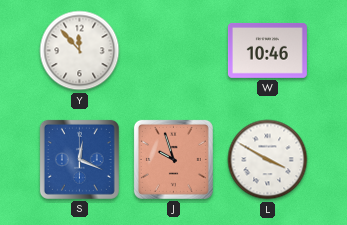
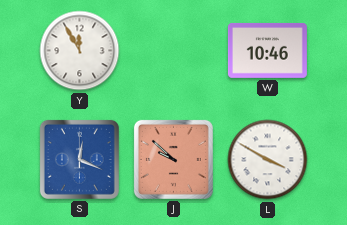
Y: 11:53 -> 11:55 (80, 51)
J: 9:57 -> 9:52 (173, 159)
